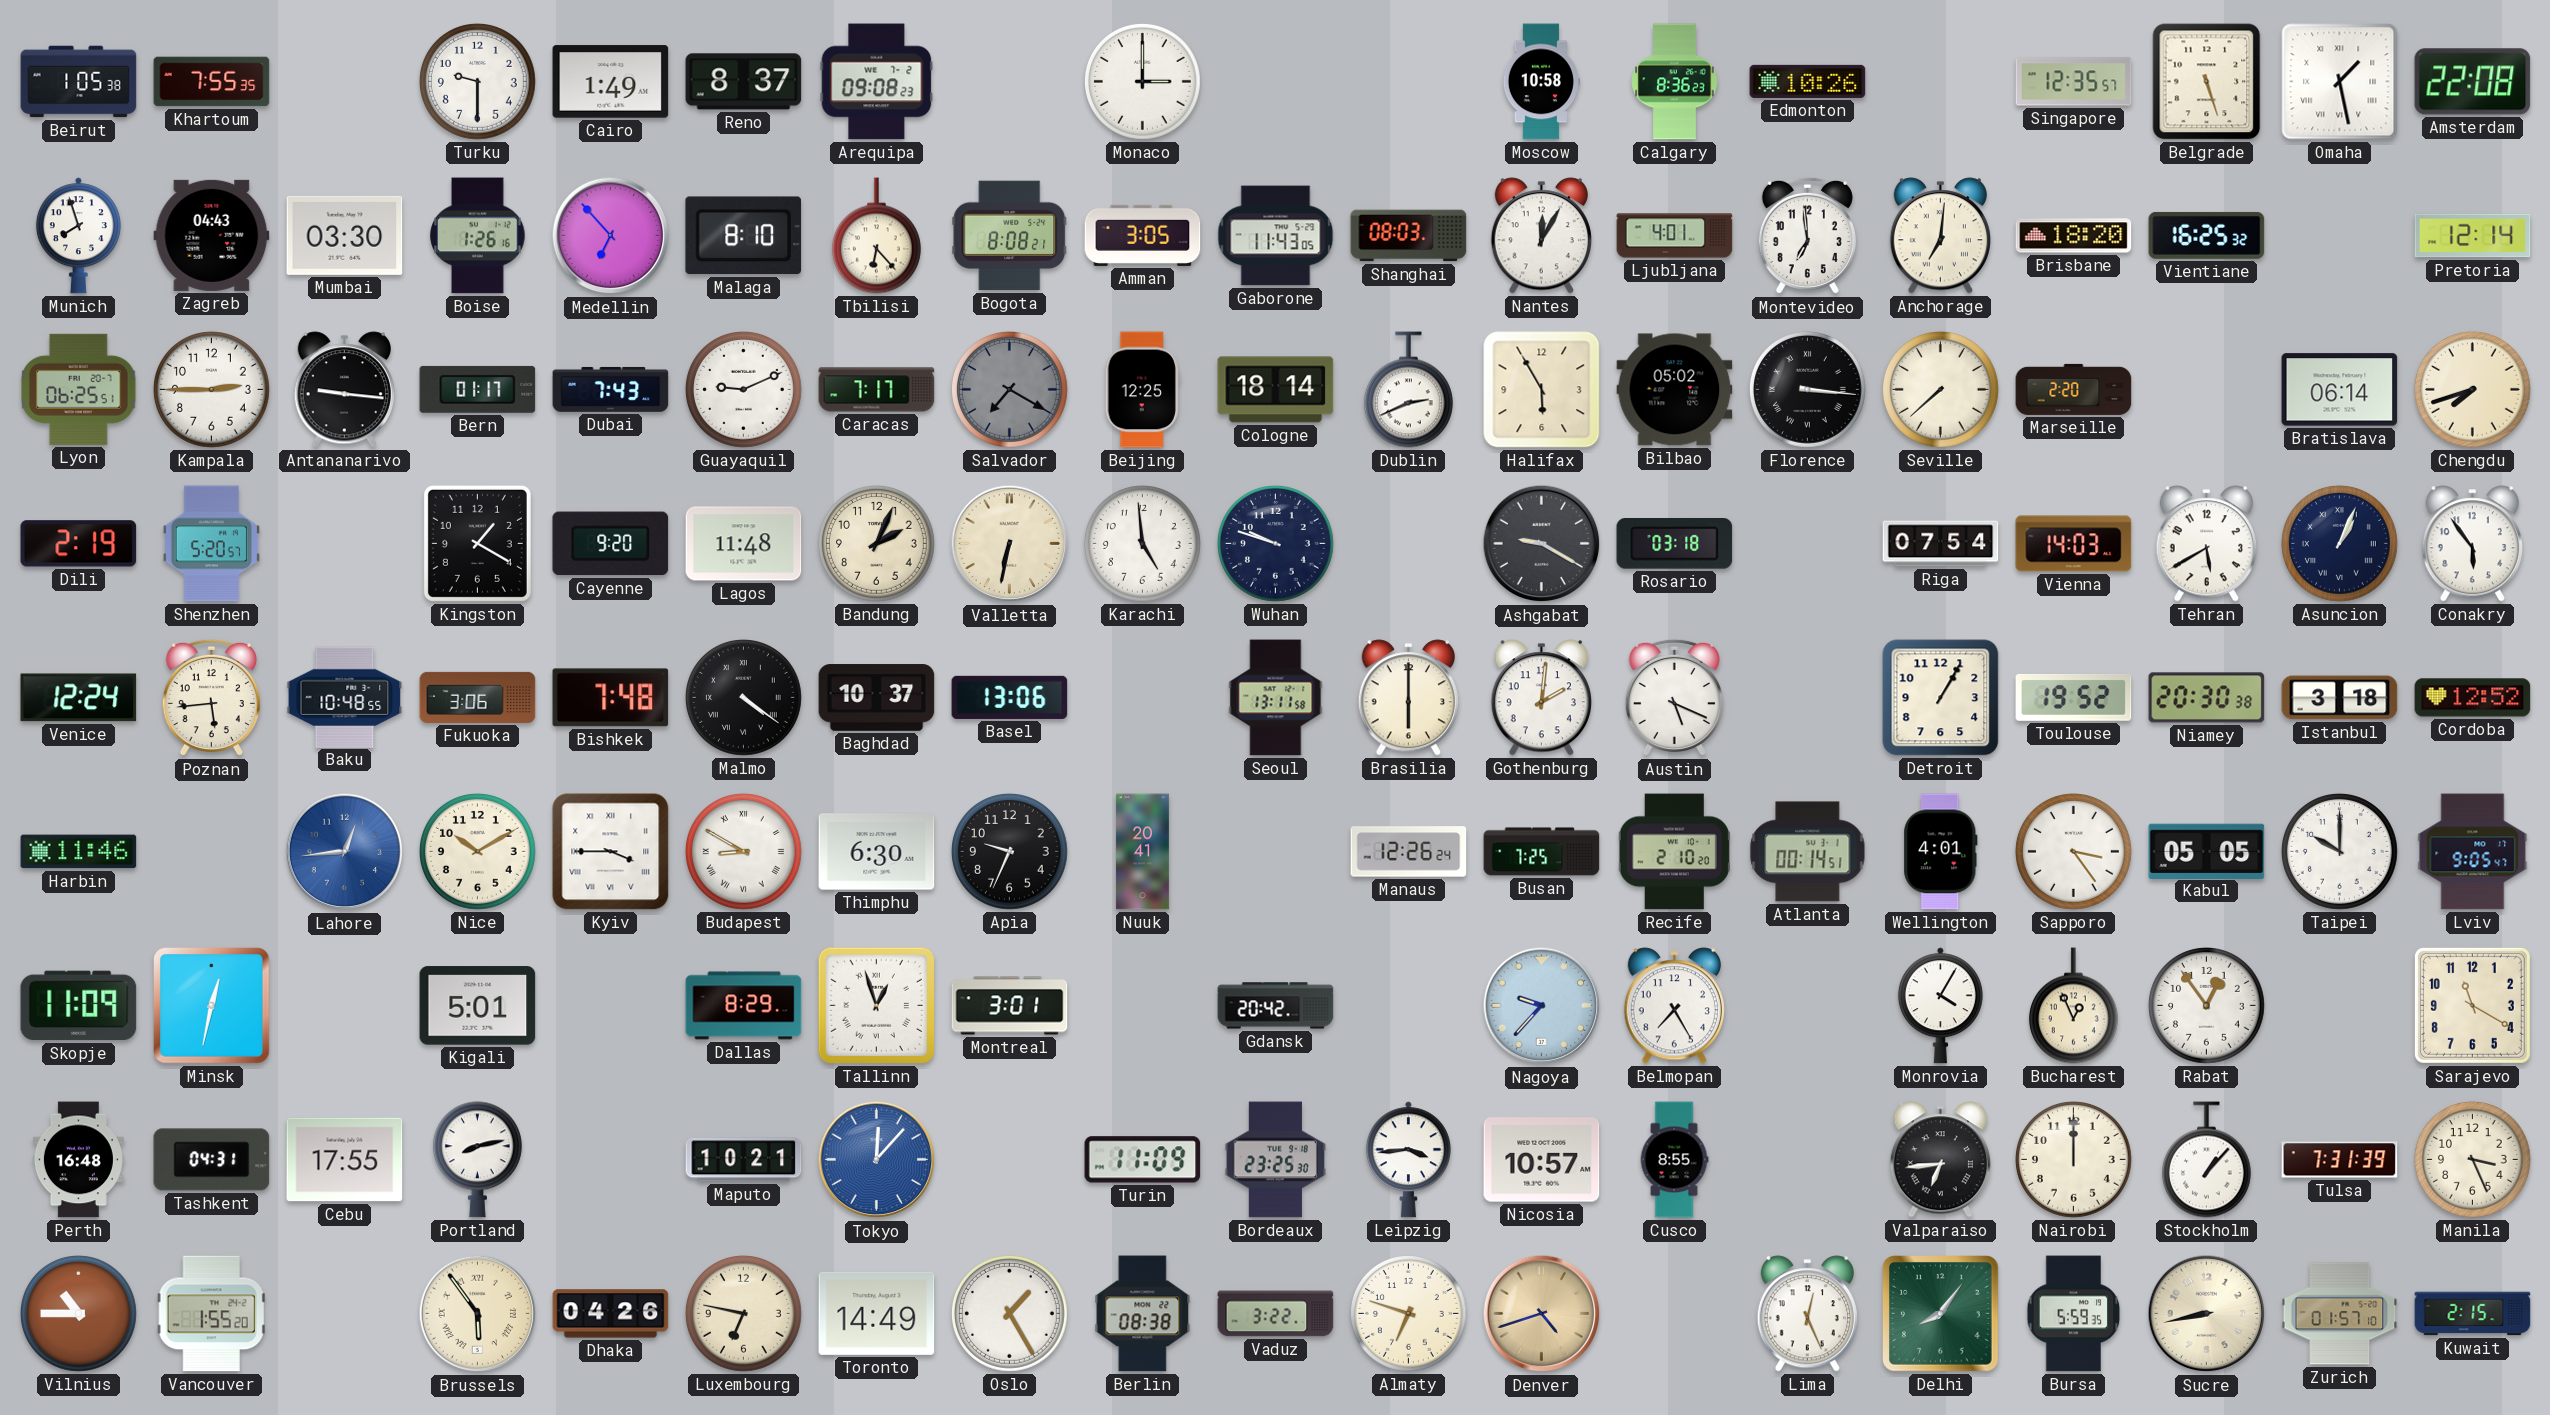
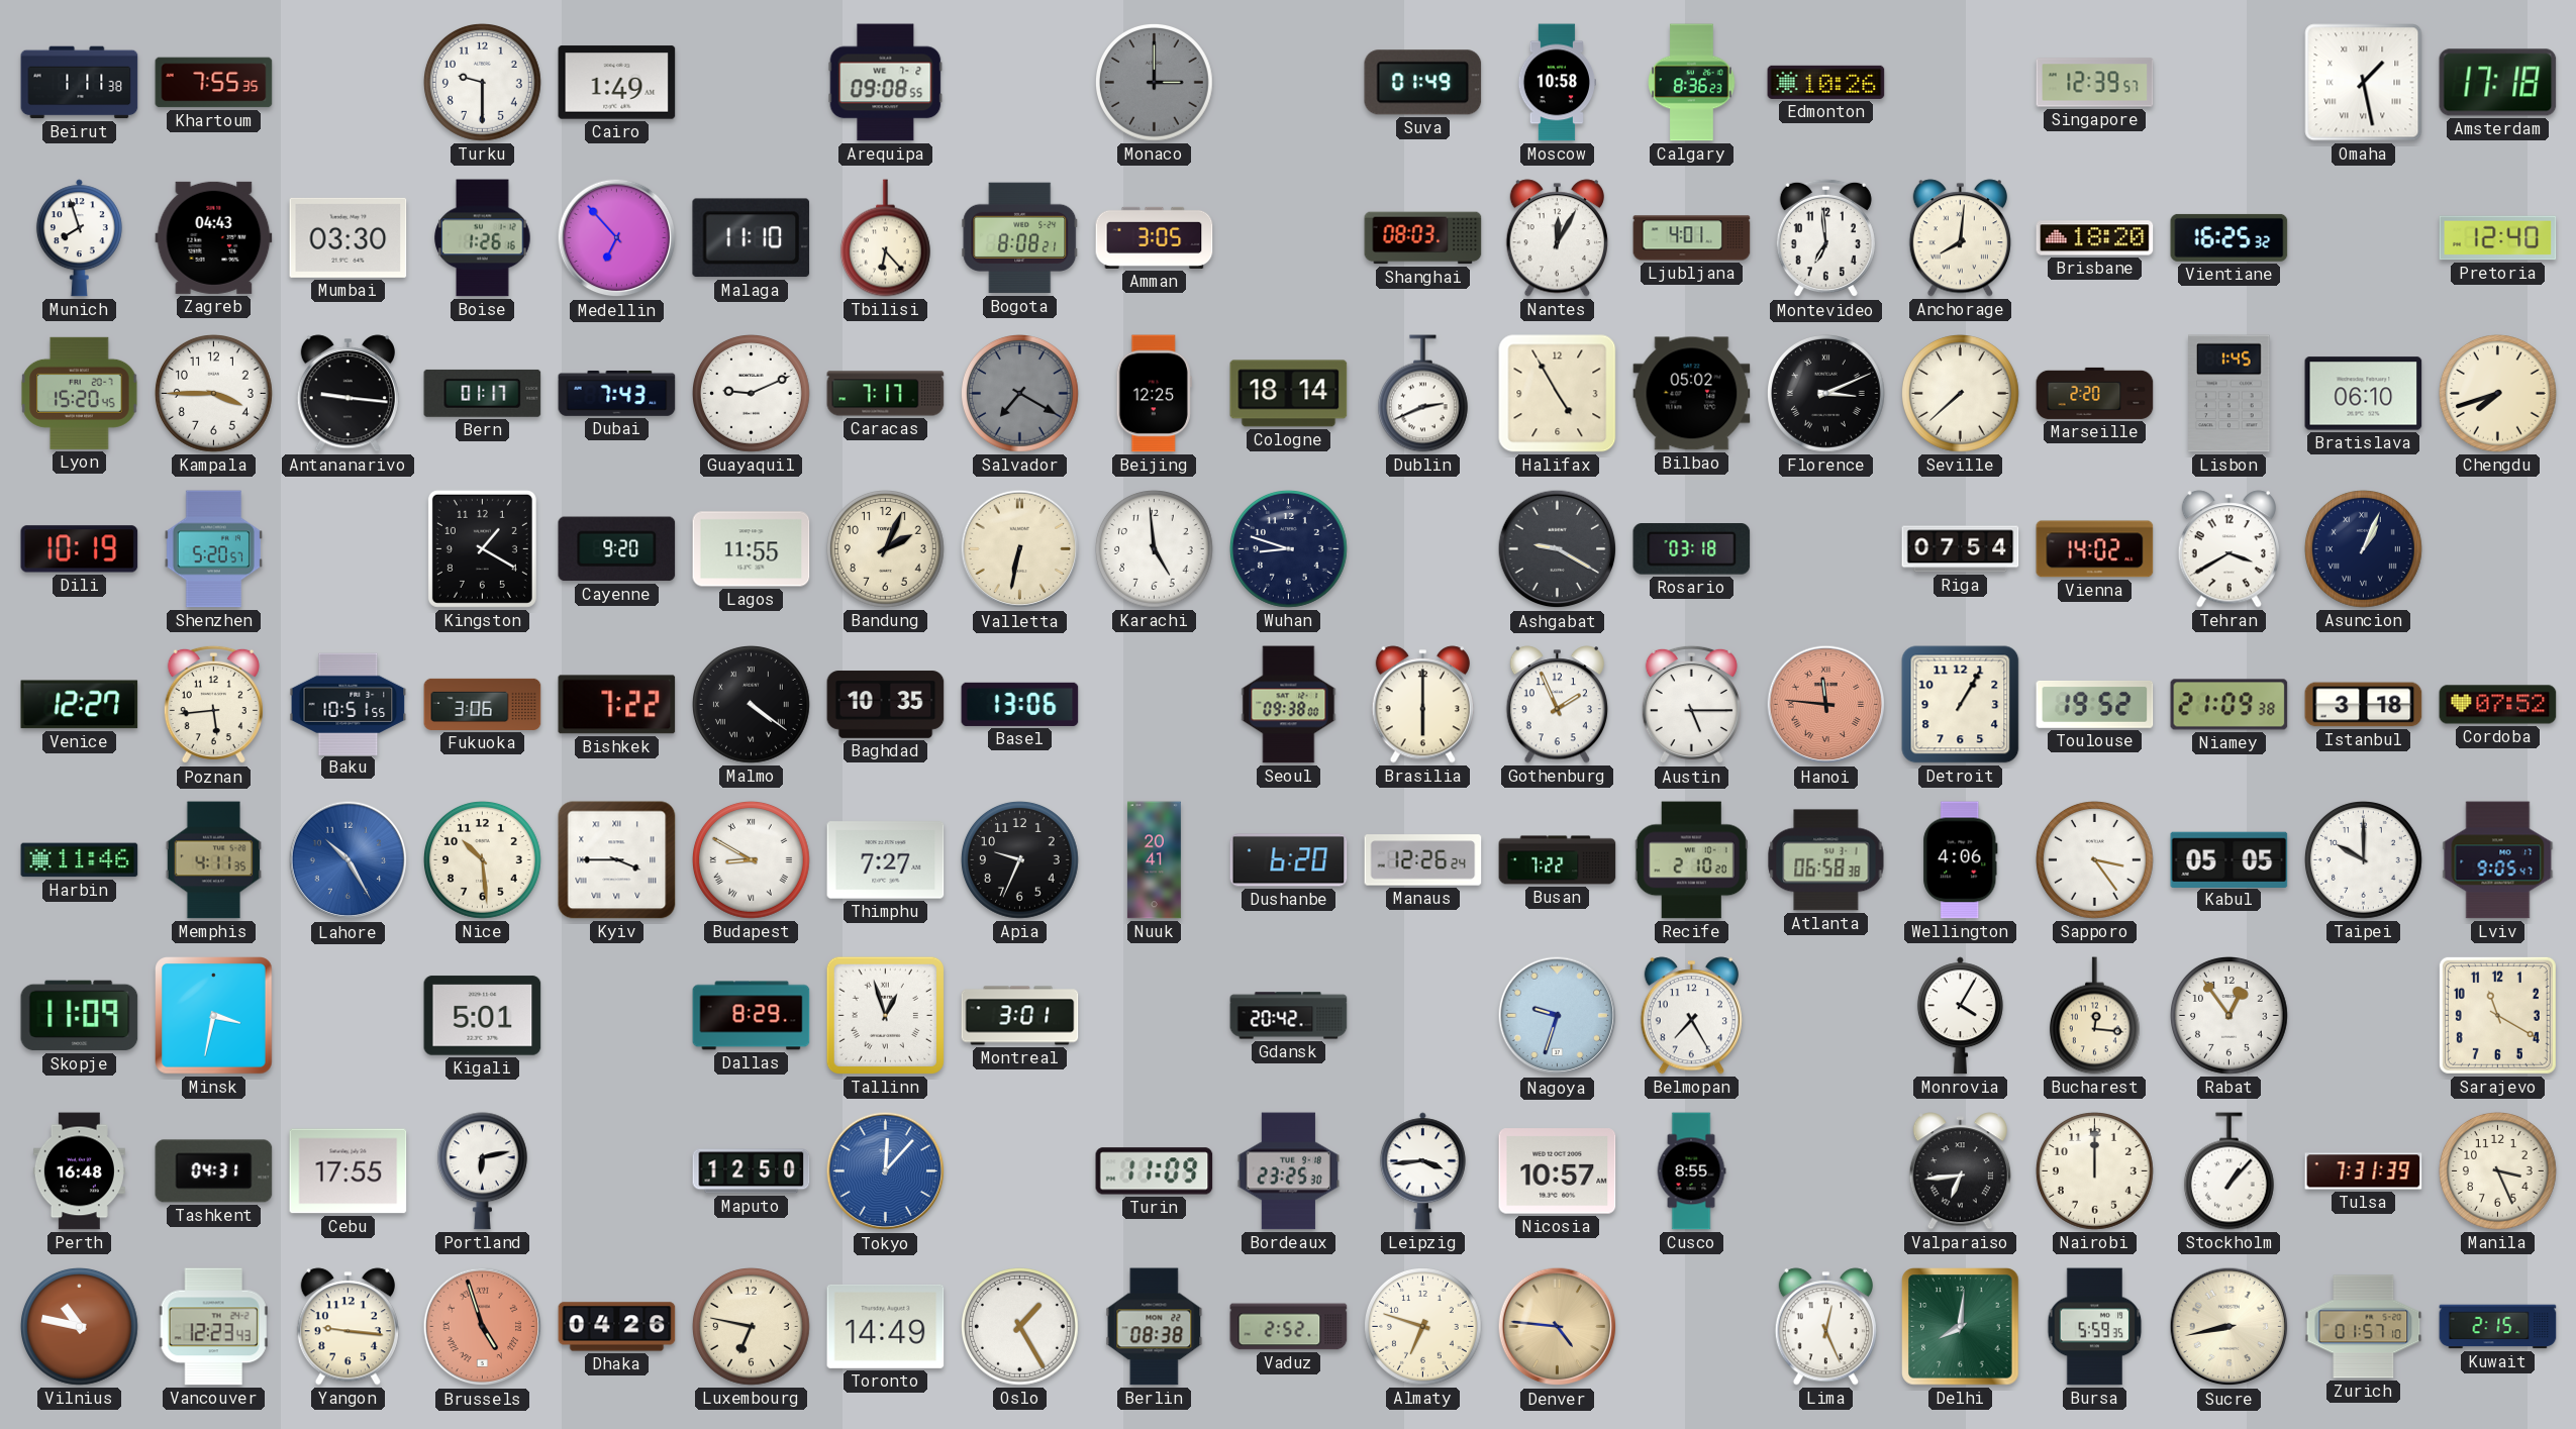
Beirut: 1:05 -> 1:11 (80, 83)
Reno: 8:37 -> none (744, 82)
Arequipa: 09:08:23 -> 09:08:55 (886, 83)
Monaco dial: white -> grey (1155, 83)
Suva: none -> 01:49 (1423, 83)
Singapore: 12:35 -> 12:39 (2095, 83)
Belgrade: 5:27 -> none (2207, 82)
Amsterdam: 22:08 -> 17:18 (2498, 83)
Malaga: 8:10 -> 11:10 (752, 238)
Gaborone: 11:43 -> none (1276, 236)
Anchorage: 7:01 -> 8:01 (1960, 238)
Pretoria: 12:14 -> 12:40 (2498, 238)
Lyon: 06:25 -> 15:20 (80, 393)
Kampala: 2:45 -> 3:45 (214, 394)
Halifax: 5:55 -> 4:55 (1558, 394)
Florence: 3:16 -> 3:11 (1826, 394)
Lisbon: none -> 1:45 (2230, 394)
Bratislava: 06:14 -> 06:10 (2364, 394)
Dili: 2:19 -> 10:19 (80, 549)
Lagos: 11:48 -> 11:55 (752, 549)
Wuhan: 9:48 -> 8:48 (1289, 549)
Vienna: 14:03 -> 14:02 (2095, 549)
Tehran: 5:40 -> 3:40 (2228, 549)
Conakry: 5:54 -> none (2472, 544)
Venice: 12:24 -> 12:27 (80, 705)
Baku: 10:48 -> 10:51 (349, 704)
Bishkek: 7:48 -> 7:22 (617, 705)
Baghdad: 10:37 -> 10:35 (886, 705)
Seoul: 13:11 -> 09:38 (1289, 705)
Gothenburg: 2:01 -> 1:56 (1557, 705)
Austin: 5:19 -> 5:15 (1691, 705)
Hanoi: none -> 11:46 (1826, 705)
Niamey: 20:30 -> 21:09 (2230, 705)
Cordoba: 12:52 -> 07:52 (2498, 705)
Memphis: none -> 4:11 (213, 860)
Lahore: 12:44 -> 10:25 (349, 860)
Nice: 10:10 -> 10:29 (483, 860)
Thimphu: 6:30 -> 7:27 (886, 860)
Dushanbe: none -> 6:20 (1289, 860)
Busan: 7:25 -> 7:22 (1558, 860)
Atlanta: 00:14 -> 06:58 (1826, 860)
Wellington: 4:01 -> 4:06 (1961, 860)
Minsk: 12:32 -> 3:32 (214, 1016)
Nagoya: 9:37 -> 9:33 (1558, 1016)
Bucharest: 12:56 -> 12:16 (2094, 1016)
Portland: 8:13 -> 6:13 (482, 1171)
Maputo: 10:21 -> 12:50 (752, 1171)
Vilnius: 10:45 -> 10:47 (80, 1327)
Vancouver: 1:55 -> 12:23 (213, 1327)
Yangon: none -> 9:16 (348, 1327)
Brussels: 5:54 -> 4:57 (483, 1327)
Brussels dial: cream -> salmon (483, 1327)
Vaduz: 3:22 -> 2:52 (1289, 1327)
Denver: 4:42 -> 4:46 (1558, 1327)
Delhi: 8:06 -> 8:01 (1961, 1327)
